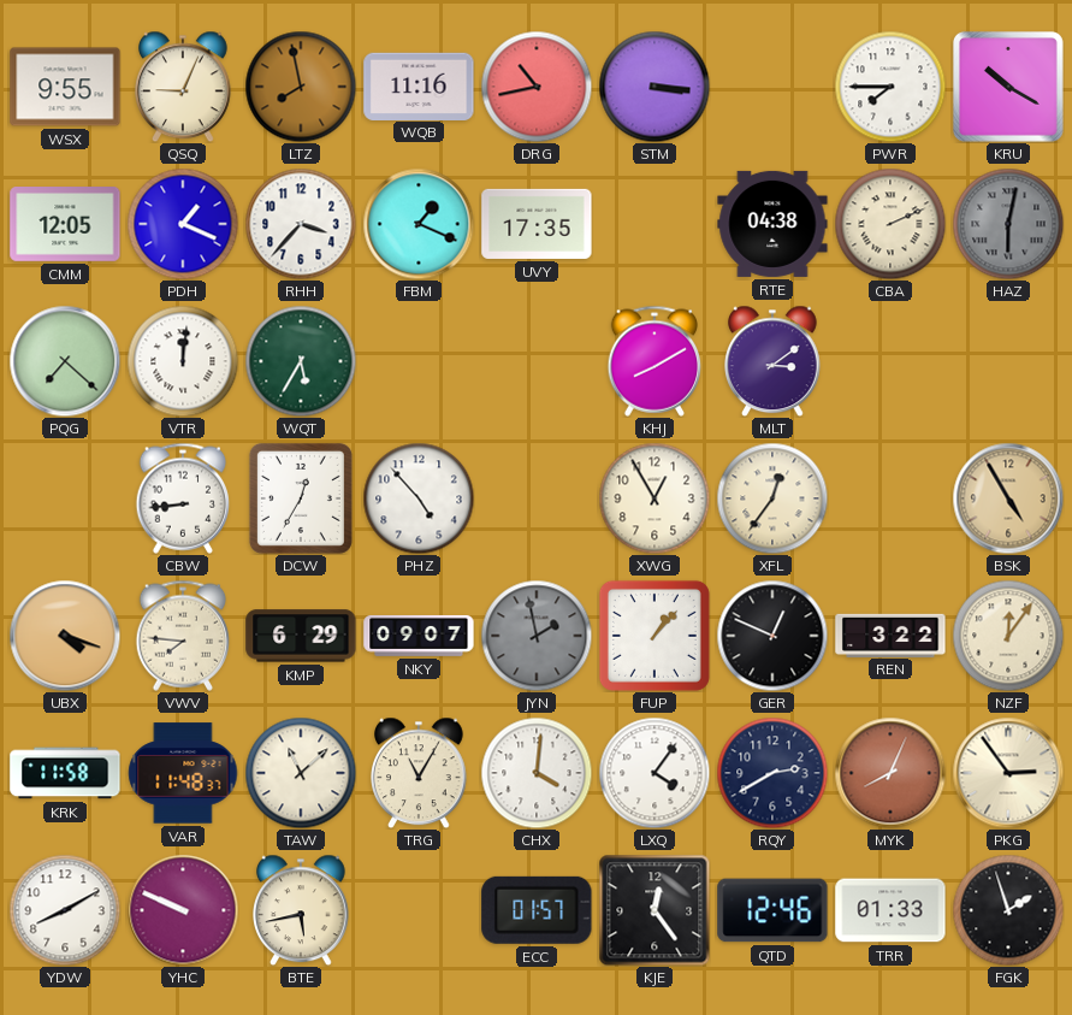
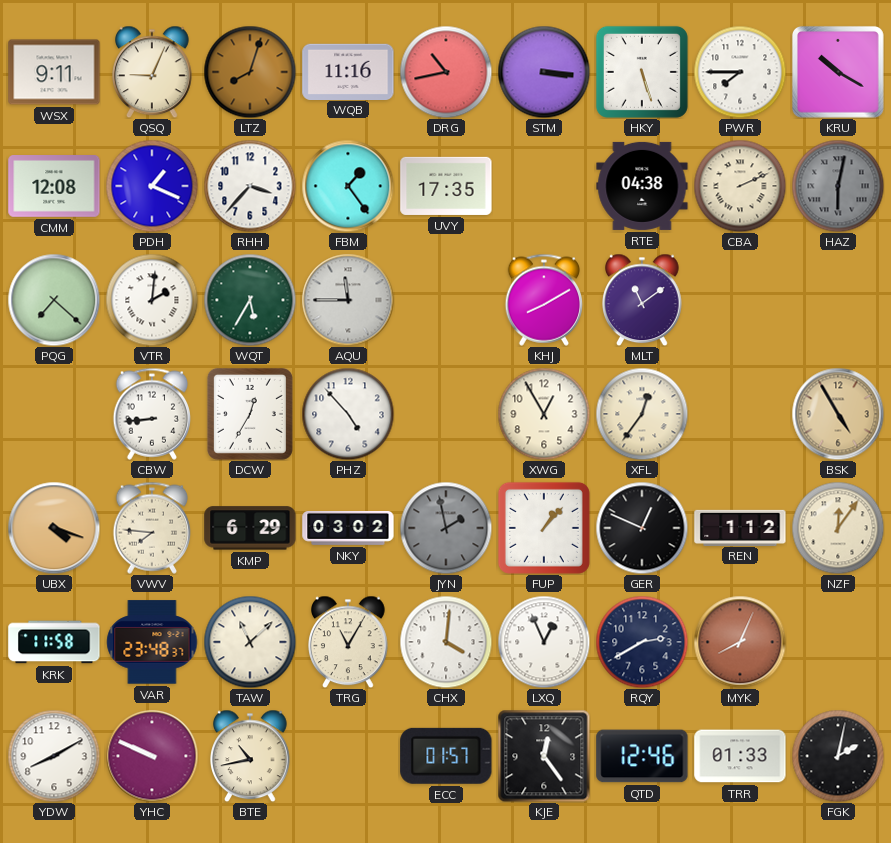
WSX: 9:55 -> 9:11 (54, 72)
LTZ: 7:58 -> 8:03 (250, 72)
HKY: none -> 5:27 (642, 72)
CMM: 12:05 -> 12:08 (54, 187)
FBM: 1:19 -> 1:24 (348, 186)
VTR: 12:01 -> 2:01 (152, 300)
AQU: none -> 11:45 (348, 300)
MLT: 3:09 -> 11:09 (643, 300)
NKY: 09:07 -> 03:02 (348, 528)
REN: 3:22 -> 1:12 (740, 527)
VAR: 11:48 -> 23:48 (152, 642)
LXQ: 4:06 -> 12:56 (544, 642)
PKG: 2:54 -> none (1008, 773)
BTE: 5:43 -> 10:43 (251, 756)
FGK: 1:57 -> 2:02 (838, 756)
